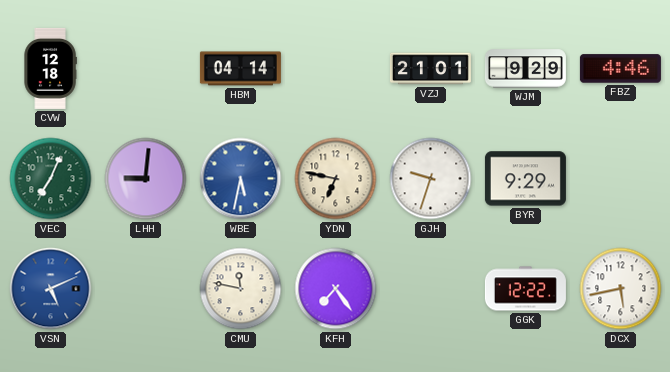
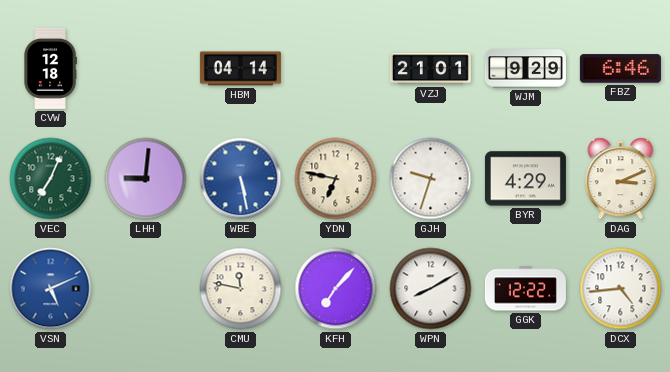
FBZ: 4:46 -> 6:46 (620, 69)
WBE: 5:32 -> 5:28 (241, 179)
BYR: 9:29 -> 4:29 (525, 179)
DAG: none -> 3:11 (621, 179)
KFH: 7:24 -> 7:07 (336, 289)
WPN: none -> 8:10 (431, 289)
DCX: 5:43 -> 4:44 (621, 289)
